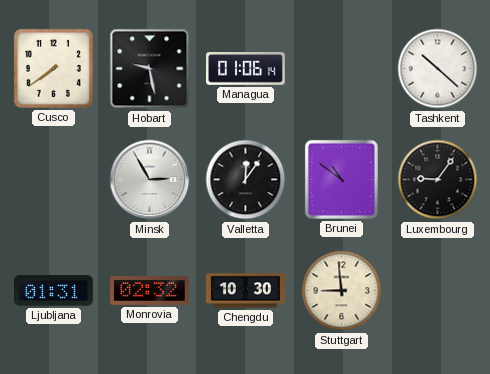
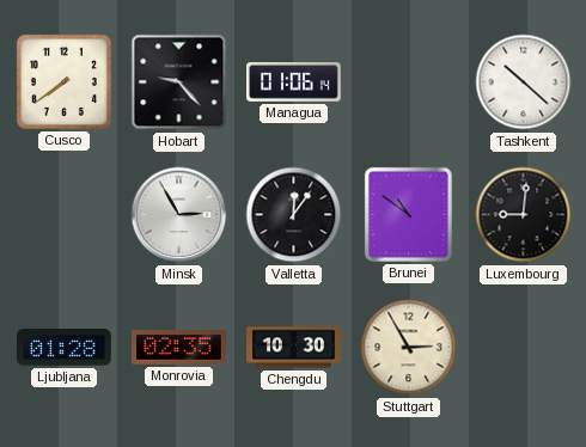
Hobart: 9:28 -> 9:23 (179, 82)
Luxembourg: 9:06 -> 9:01 (524, 215)
Ljubljana: 01:31 -> 01:28 (65, 348)
Monrovia: 02:32 -> 02:35 (179, 348)
Stuttgart: 8:59 -> 2:55 (409, 348)
